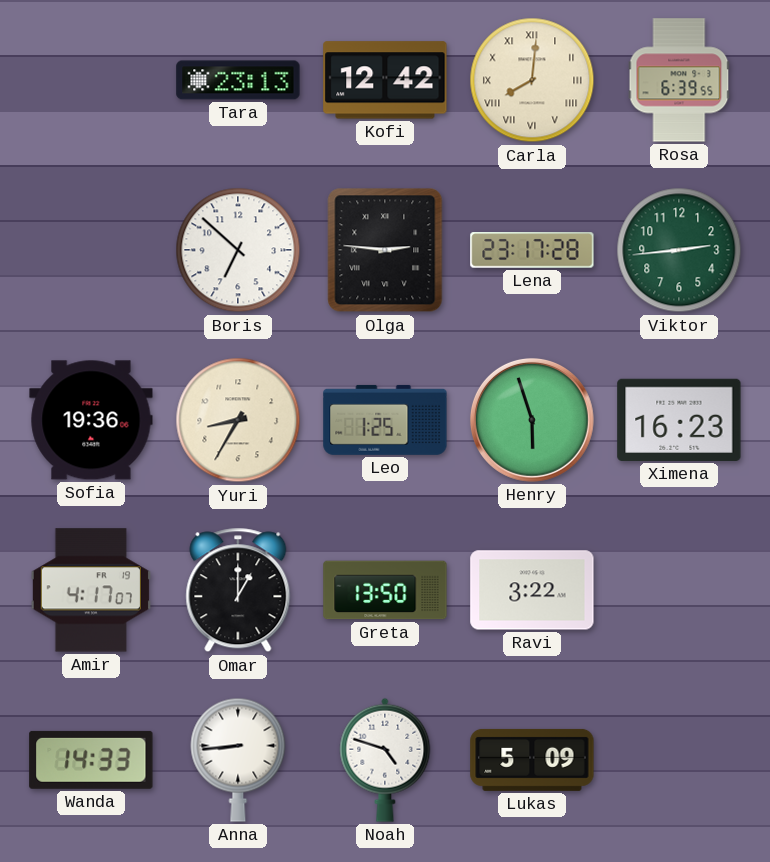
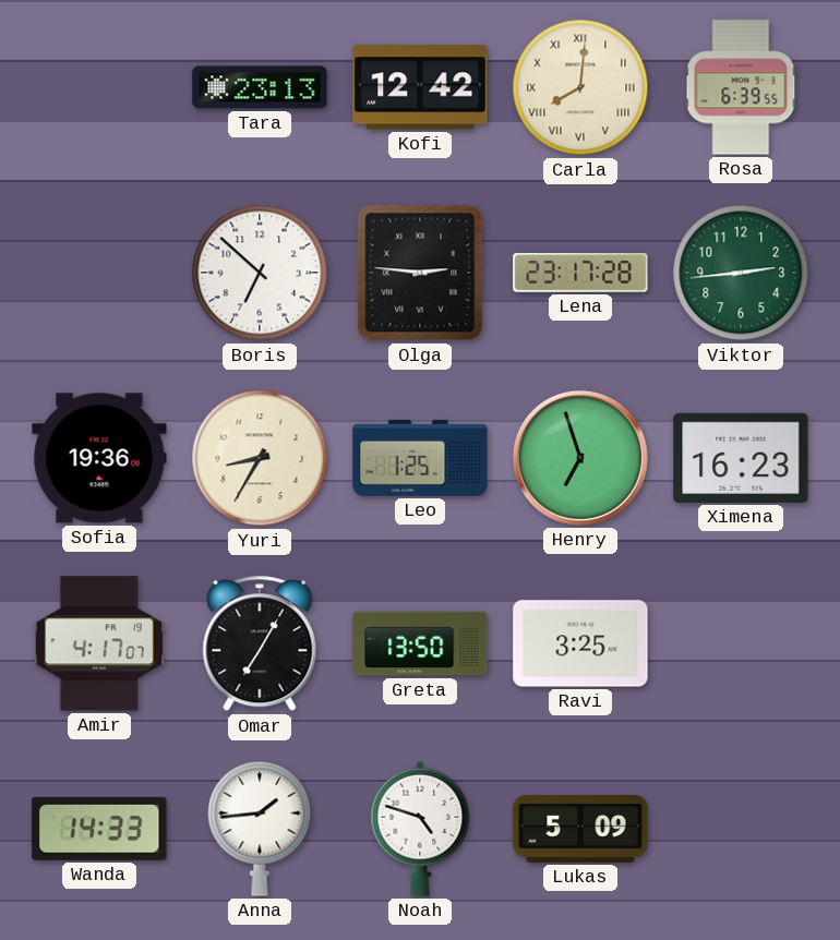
Henry: 5:57 -> 6:57 (580, 458)
Omar: 1:00 -> 7:05 (260, 643)
Ravi: 3:22 -> 3:25 (580, 643)
Anna: 8:44 -> 1:44 (260, 829)
